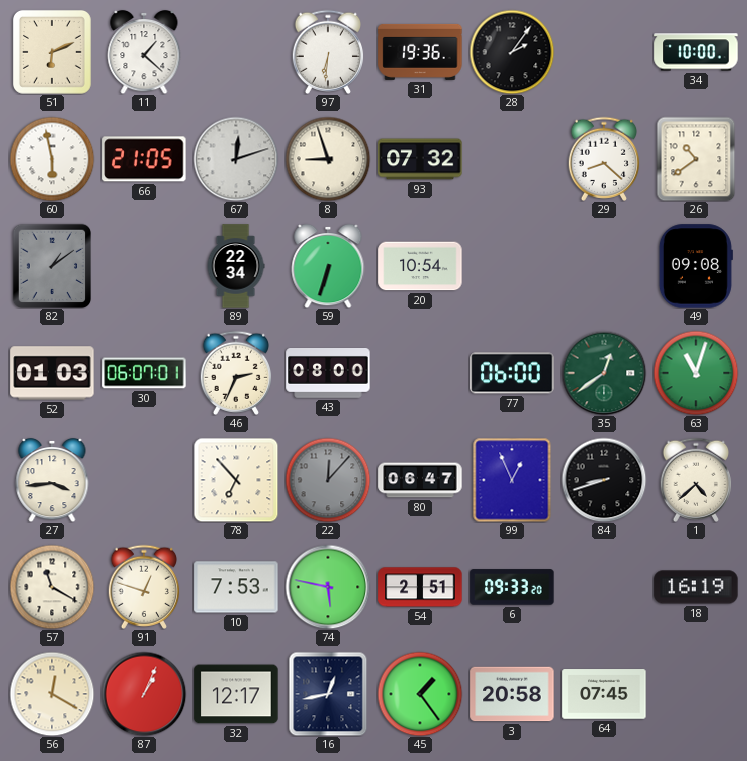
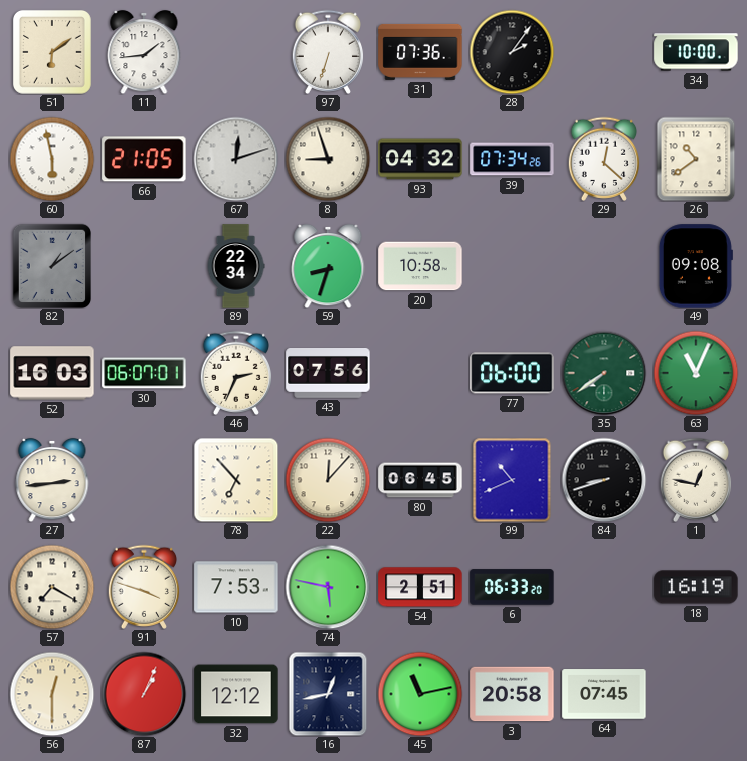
51: 6:11 -> 6:09 (52, 52)
11: 1:22 -> 1:44 (144, 52)
97: 6:31 -> 6:33 (328, 52)
31: 19:36 -> 07:36 (420, 52)
93: 07:32 -> 04:32 (420, 159)
39: none -> 07:34 (512, 159)
29: 8:22 -> 12:22 (604, 159)
59: 6:33 -> 8:33 (328, 266)
20: 10:54 -> 10:58 (420, 266)
52: 01:03 -> 16:03 (52, 373)
43: 08:00 -> 07:56 (328, 373)
35: 12:39 -> 7:39 (604, 373)
63: 11:03 -> 11:04 (696, 373)
27: 3:44 -> 2:44 (52, 480)
22 dial: grey -> cream (328, 480)
80: 06:47 -> 06:45 (420, 480)
99: 12:56 -> 10:41 (512, 480)
1: 4:38 -> 12:47 (696, 480)
57: 11:20 -> 7:20 (52, 587)
91: 12:48 -> 3:48 (144, 587)
6: 09:33 -> 06:33 (512, 587)
56: 12:20 -> 12:30 (52, 694)
32: 12:17 -> 12:12 (236, 694)
45: 1:24 -> 11:13 (420, 694)
